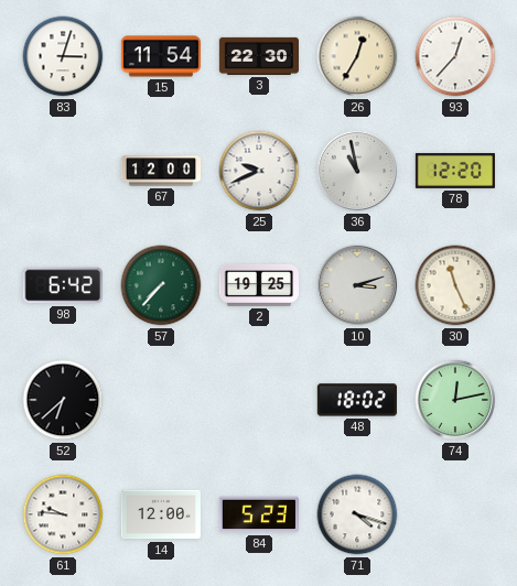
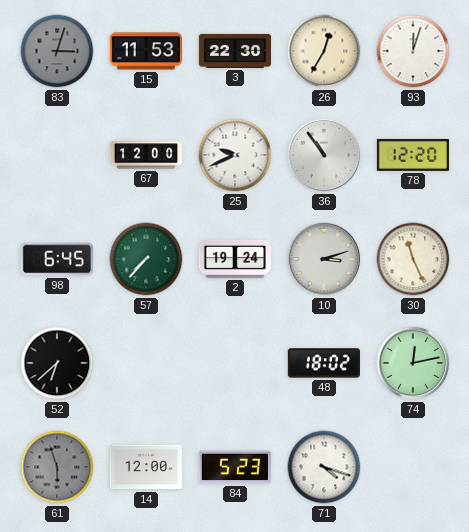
83 dial: white -> grey (57, 51)
15: 11:54 -> 11:53 (146, 51)
93: 12:37 -> 12:03 (413, 51)
36: 10:58 -> 10:54 (324, 155)
98: 6:42 -> 6:45 (57, 259)
2: 19:25 -> 19:24 (234, 259)
61: 9:46 -> 5:57 (57, 467)
61 dial: white -> grey (57, 467)
